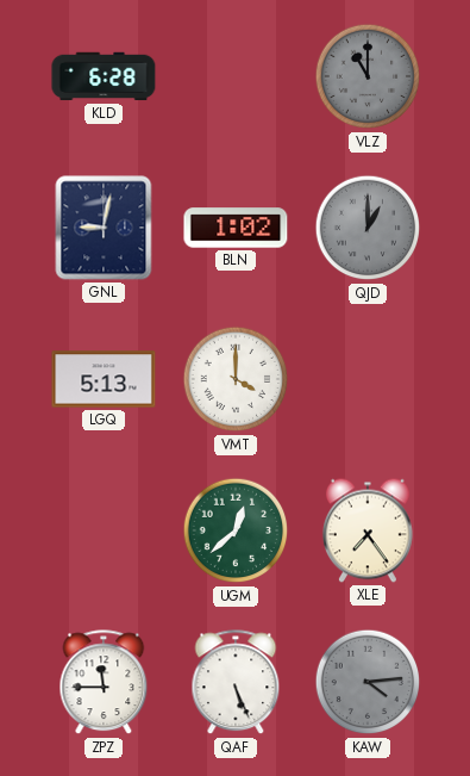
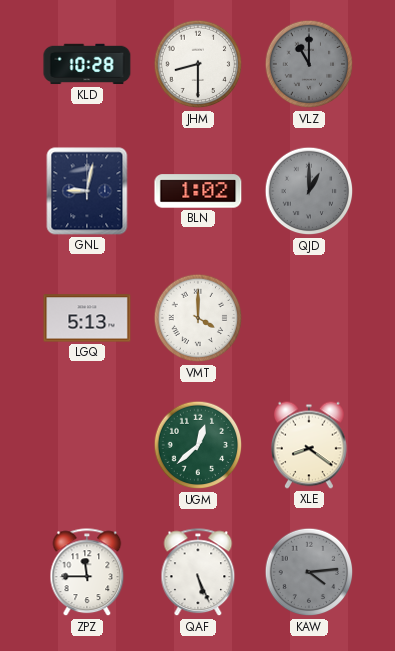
KLD: 6:28 -> 10:28 (87, 64)
JHM: none -> 8:30 (198, 64)
XLE: 7:24 -> 8:21 (309, 445)
